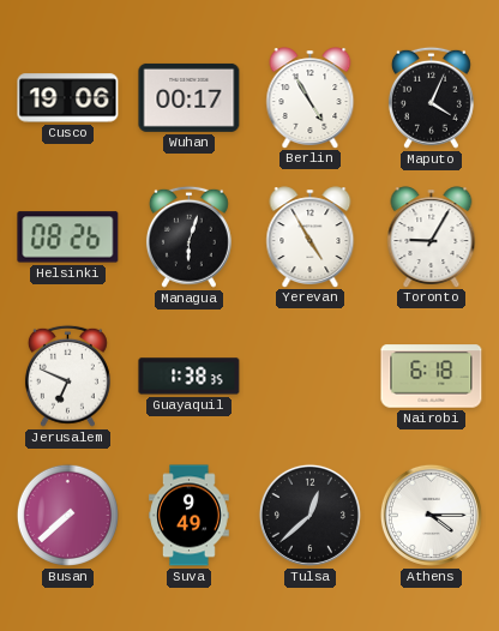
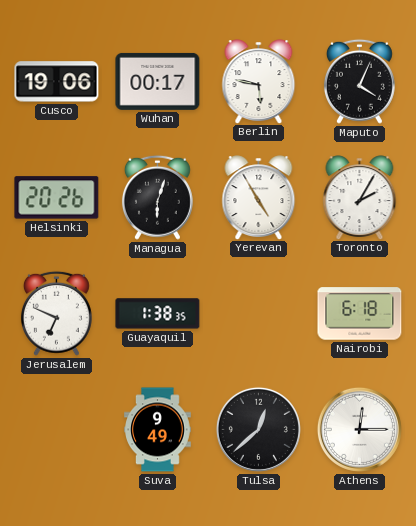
Berlin: 4:55 -> 5:47 (259, 81)
Helsinki: 08:26 -> 20:26 (57, 198)
Toronto: 9:05 -> 2:05 (360, 197)
Busan: 7:38 -> none (67, 515)
Athens: 4:15 -> 12:15 (359, 429)
